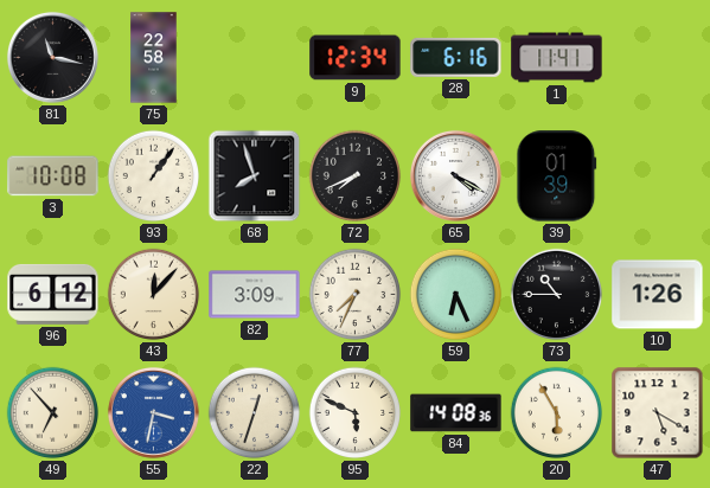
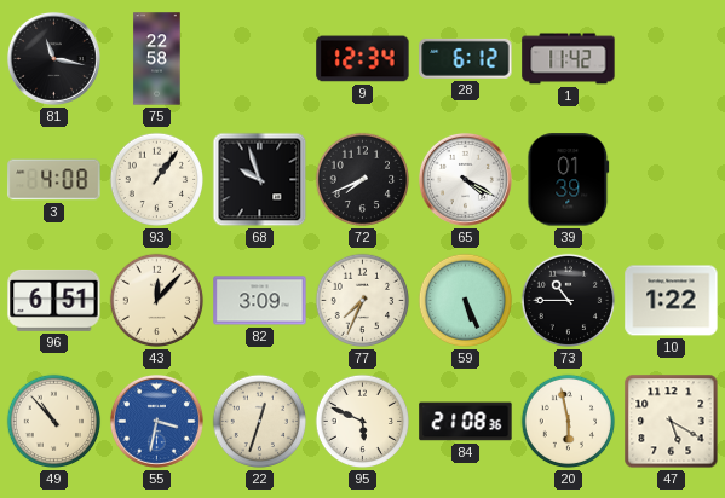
28: 6:16 -> 6:12 (466, 58)
1: 11:41 -> 11:42 (569, 59)
3: 10:08 -> 4:08 (54, 180)
68: 7:57 -> 9:57 (260, 180)
96: 6:12 -> 6:51 (54, 300)
59: 6:26 -> 5:26 (466, 301)
10: 1:26 -> 1:22 (672, 301)
49: 6:53 -> 10:53 (54, 422)
84: 14:08 -> 21:08 (466, 422)
20: 5:55 -> 5:58 (569, 422)
